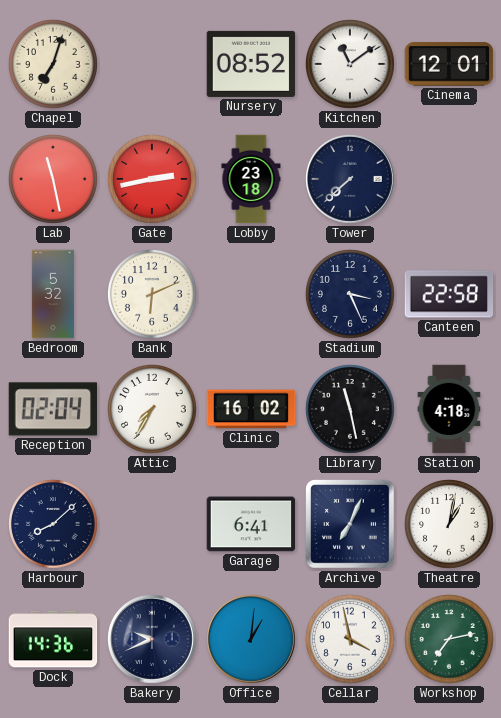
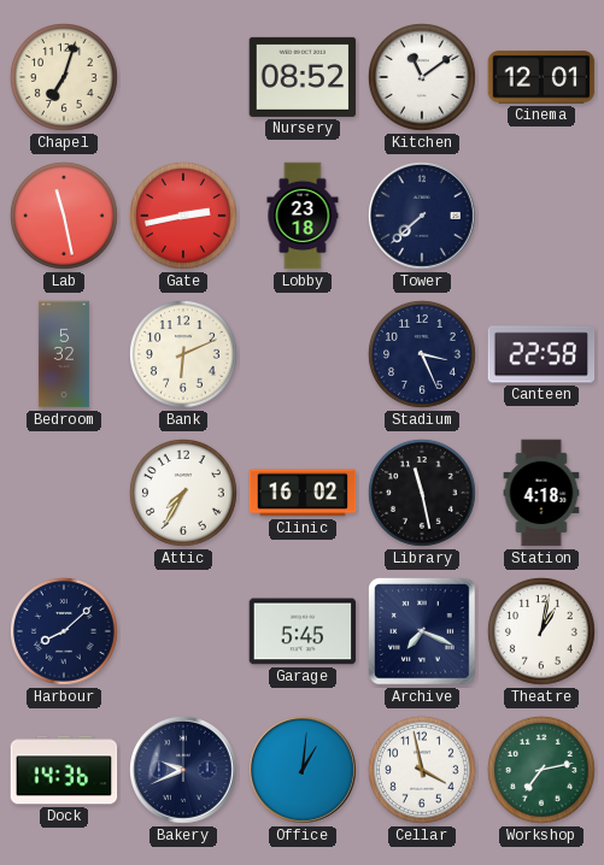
Reception: 02:04 -> none (53, 409)
Garage: 6:41 -> 5:45 (303, 631)
Archive: 7:04 -> 7:19 (423, 632)
